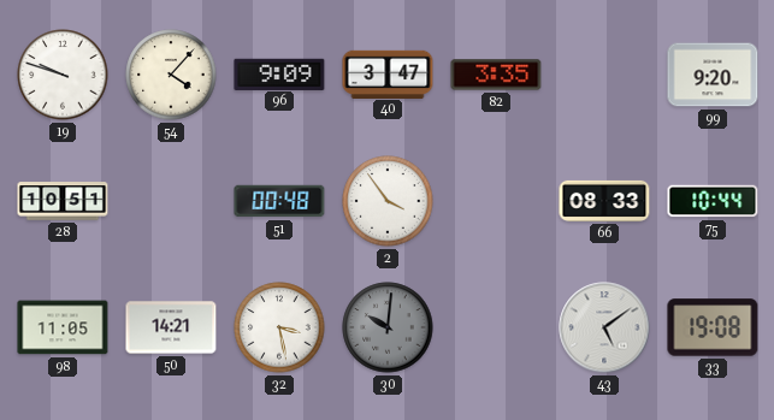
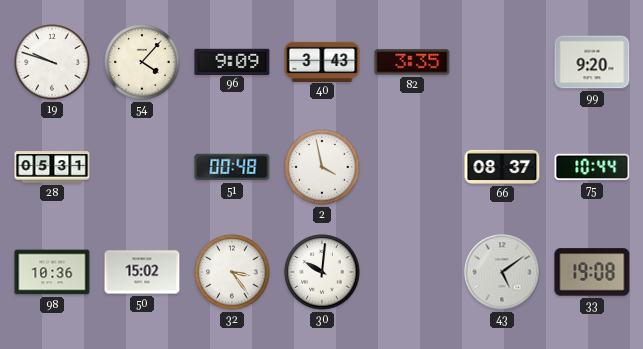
40: 3:47 -> 3:43 (322, 61)
28: 10:51 -> 05:31 (52, 167)
2: 3:54 -> 3:58 (322, 167)
66: 08:33 -> 08:37 (502, 167)
98: 11:05 -> 10:36 (52, 272)
50: 14:21 -> 15:02 (142, 272)
32: 3:28 -> 3:24 (232, 272)
30 dial: grey -> white (322, 272)
